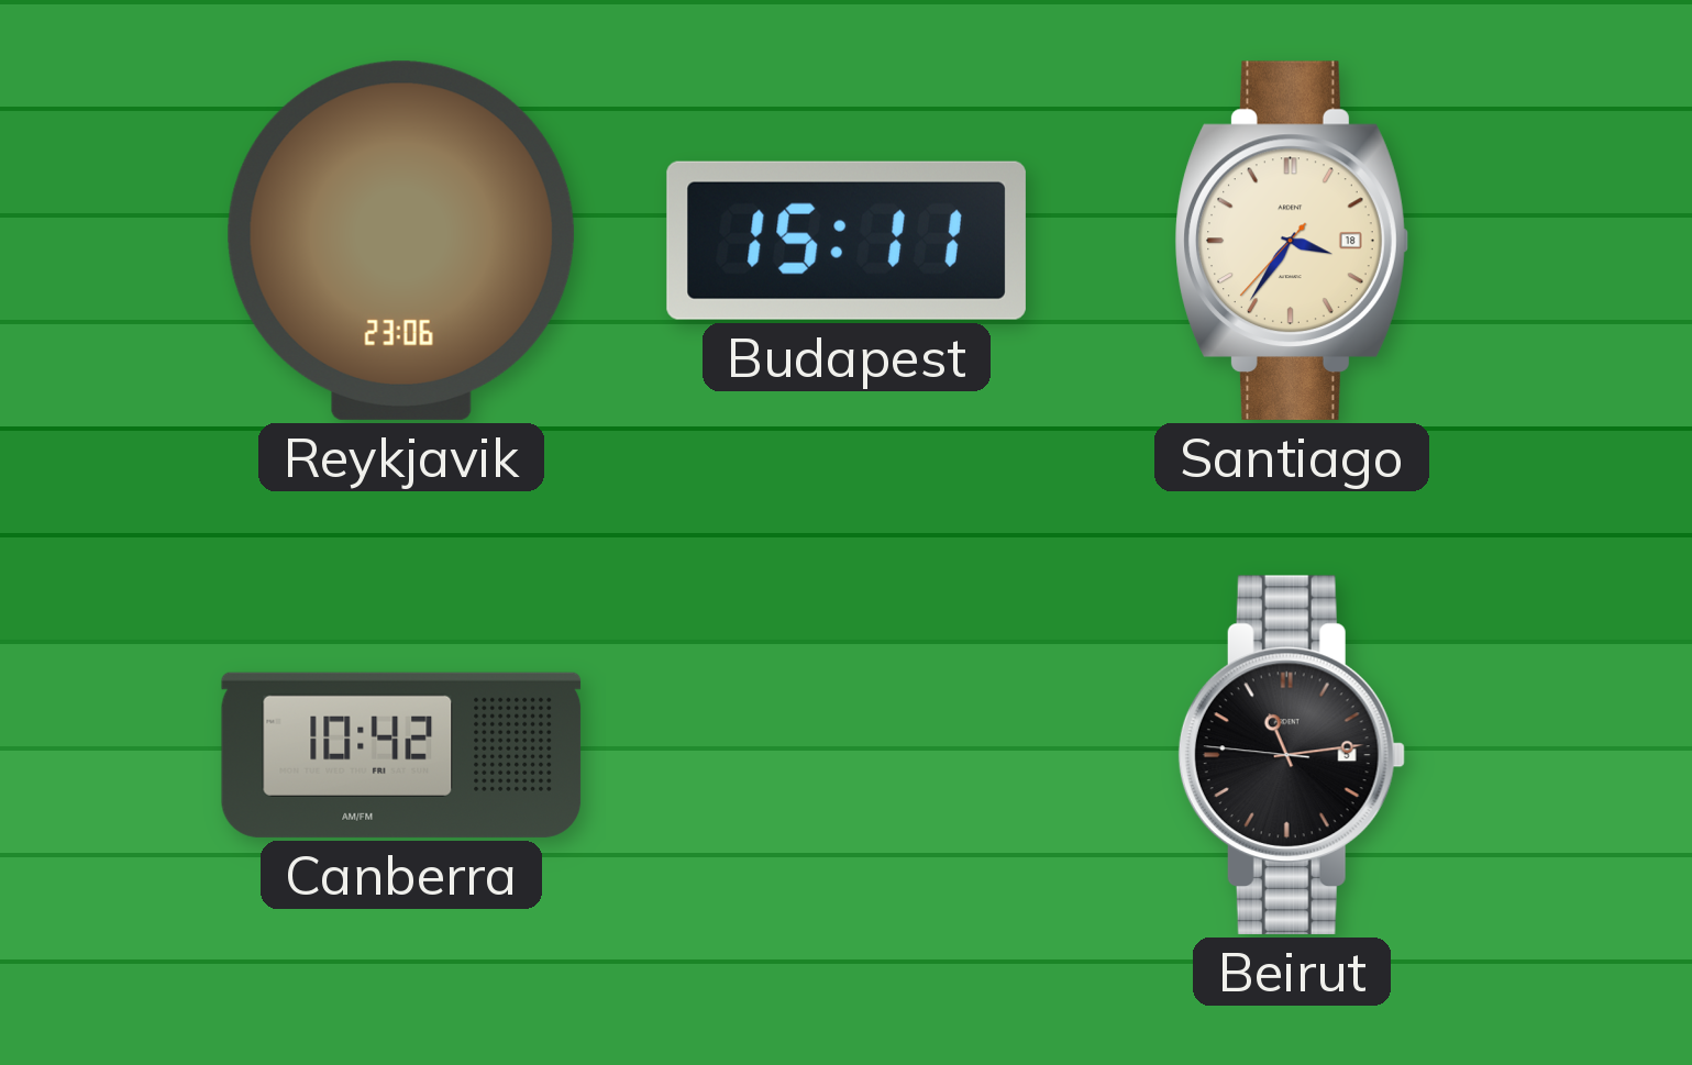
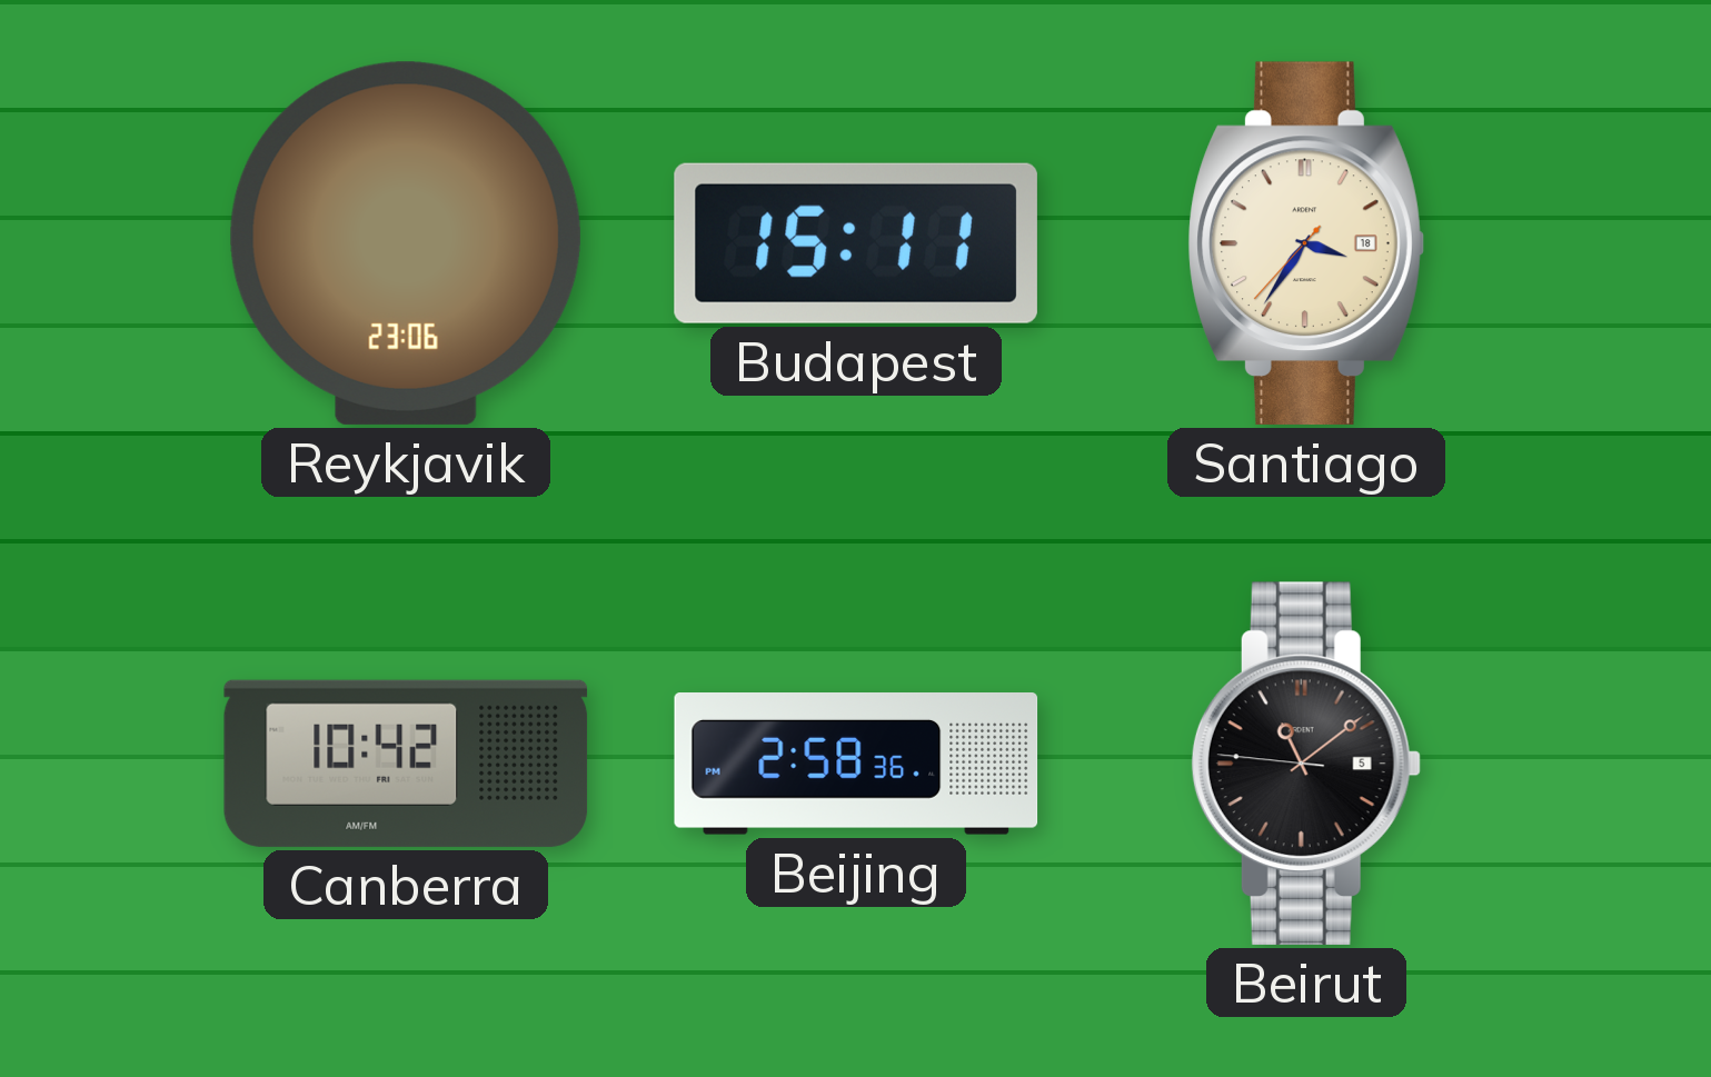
Beijing: none -> 2:58 (856, 764)
Beirut: 11:13 -> 11:08 (1306, 764)
